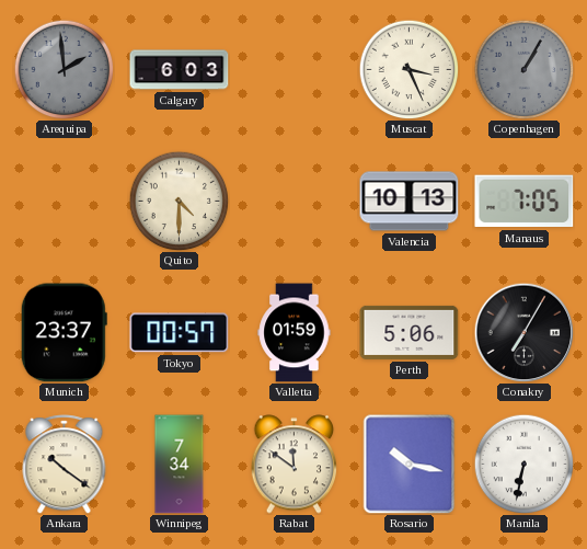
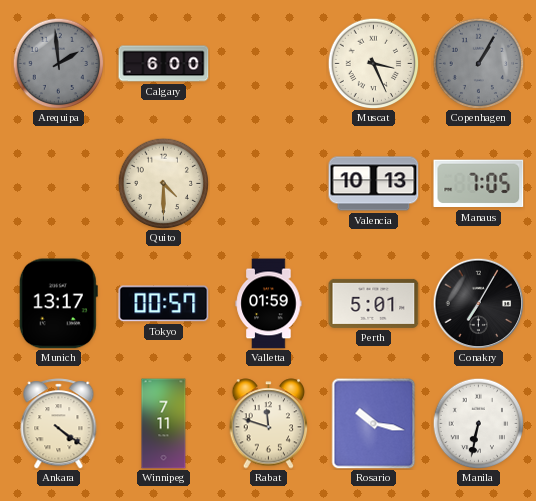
Calgary: 6:03 -> 6:00 (164, 64)
Munich: 23:37 -> 13:17 (58, 304)
Perth: 5:06 -> 5:01 (374, 303)
Ankara: 10:21 -> 4:21 (59, 424)
Winnipeg: 7:34 -> 7:11 (164, 424)
Rabat: 11:51 -> 11:48 (269, 424)
